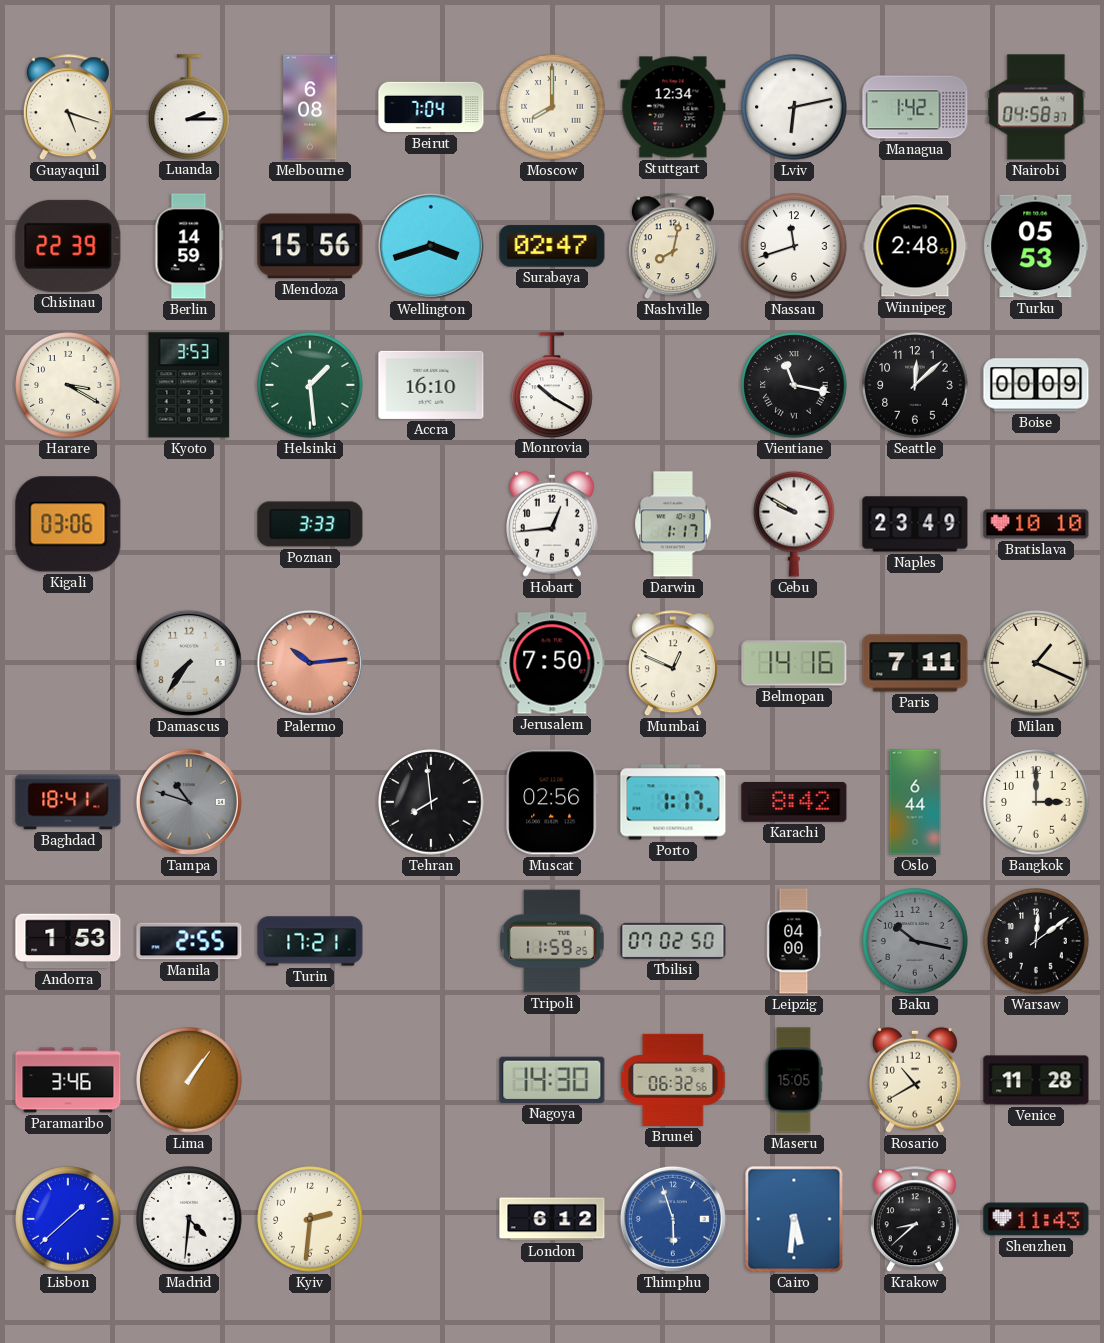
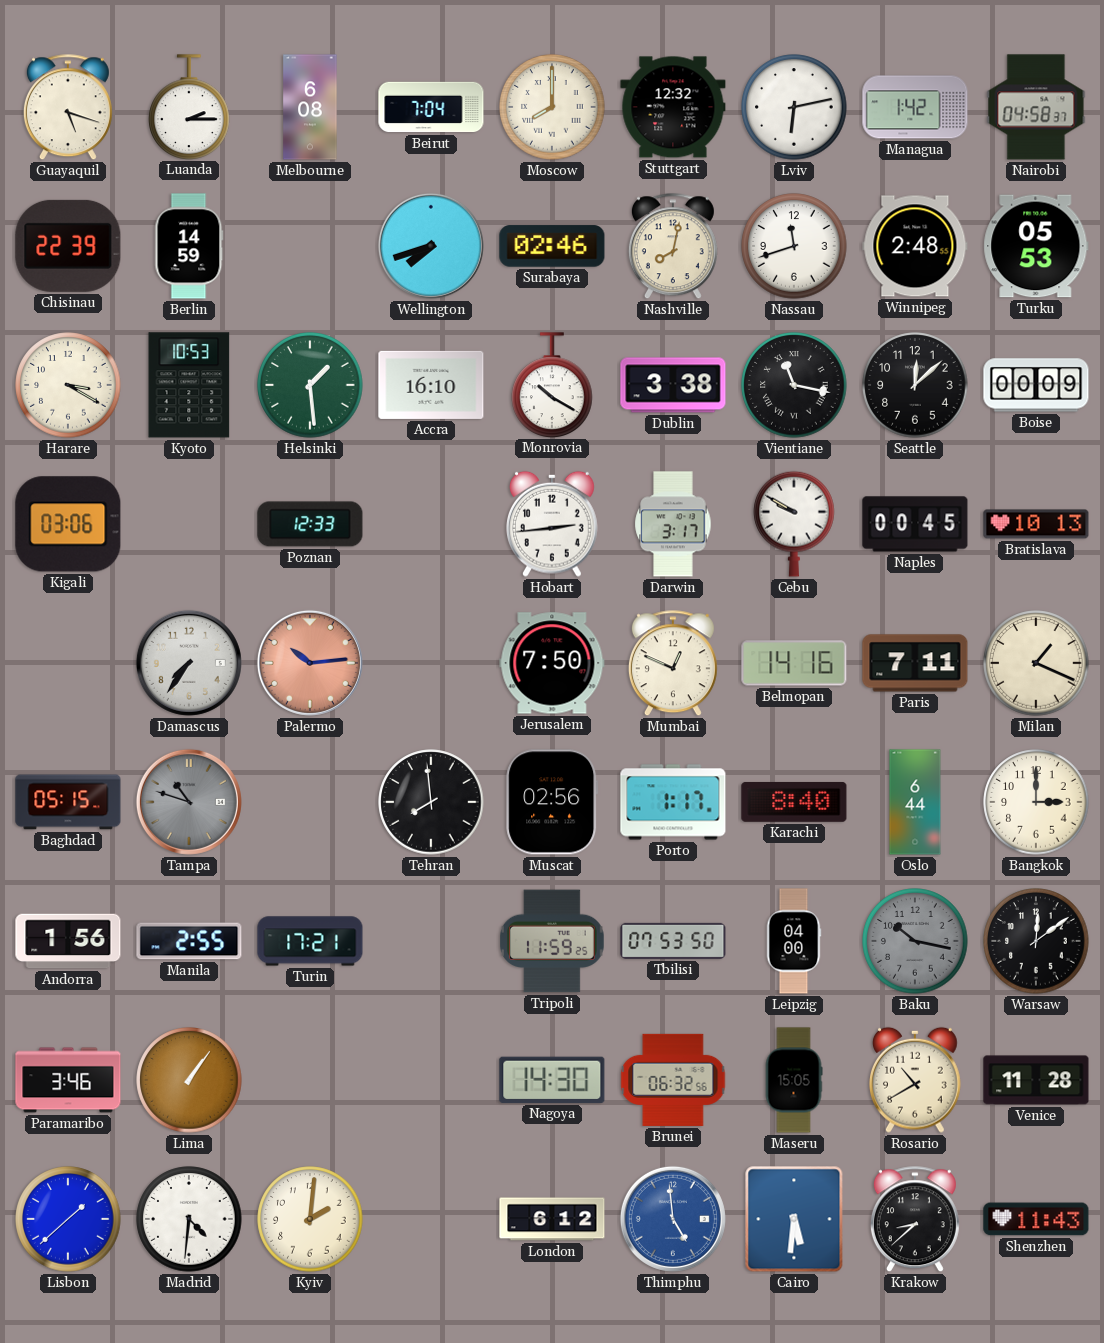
Stuttgart: 12:34 -> 12:32 (673, 107)
Mendoza: 15:56 -> none (310, 246)
Wellington: 3:42 -> 7:42 (431, 246)
Surabaya: 02:47 -> 02:46 (552, 246)
Kyoto: 3:53 -> 10:53 (189, 385)
Dublin: none -> 3:38 (673, 385)
Poznan: 3:33 -> 12:33 (310, 524)
Hobart: 12:44 -> 2:44 (553, 524)
Darwin: 1:17 -> 3:17 (673, 524)
Naples: 23:49 -> 00:45 (915, 524)
Bratislava: 10:10 -> 10:13 (1036, 524)
Baghdad: 18:41 -> 05:15 (68, 802)
Karachi: 8:42 -> 8:40 (794, 802)
Andorra: 1:53 -> 1:56 (68, 941)
Tbilisi: 07:02 -> 07:53 (673, 941)
Kyiv: 2:31 -> 2:01 (310, 1219)
Thimphu: 5:57 -> 4:59 (673, 1219)
